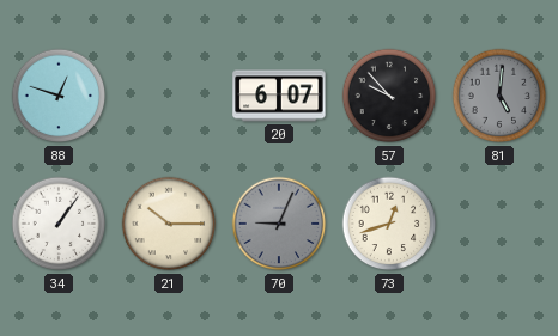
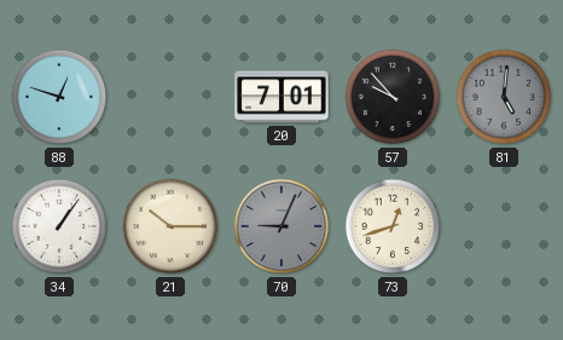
20: 6:07 -> 7:01 (281, 97)
